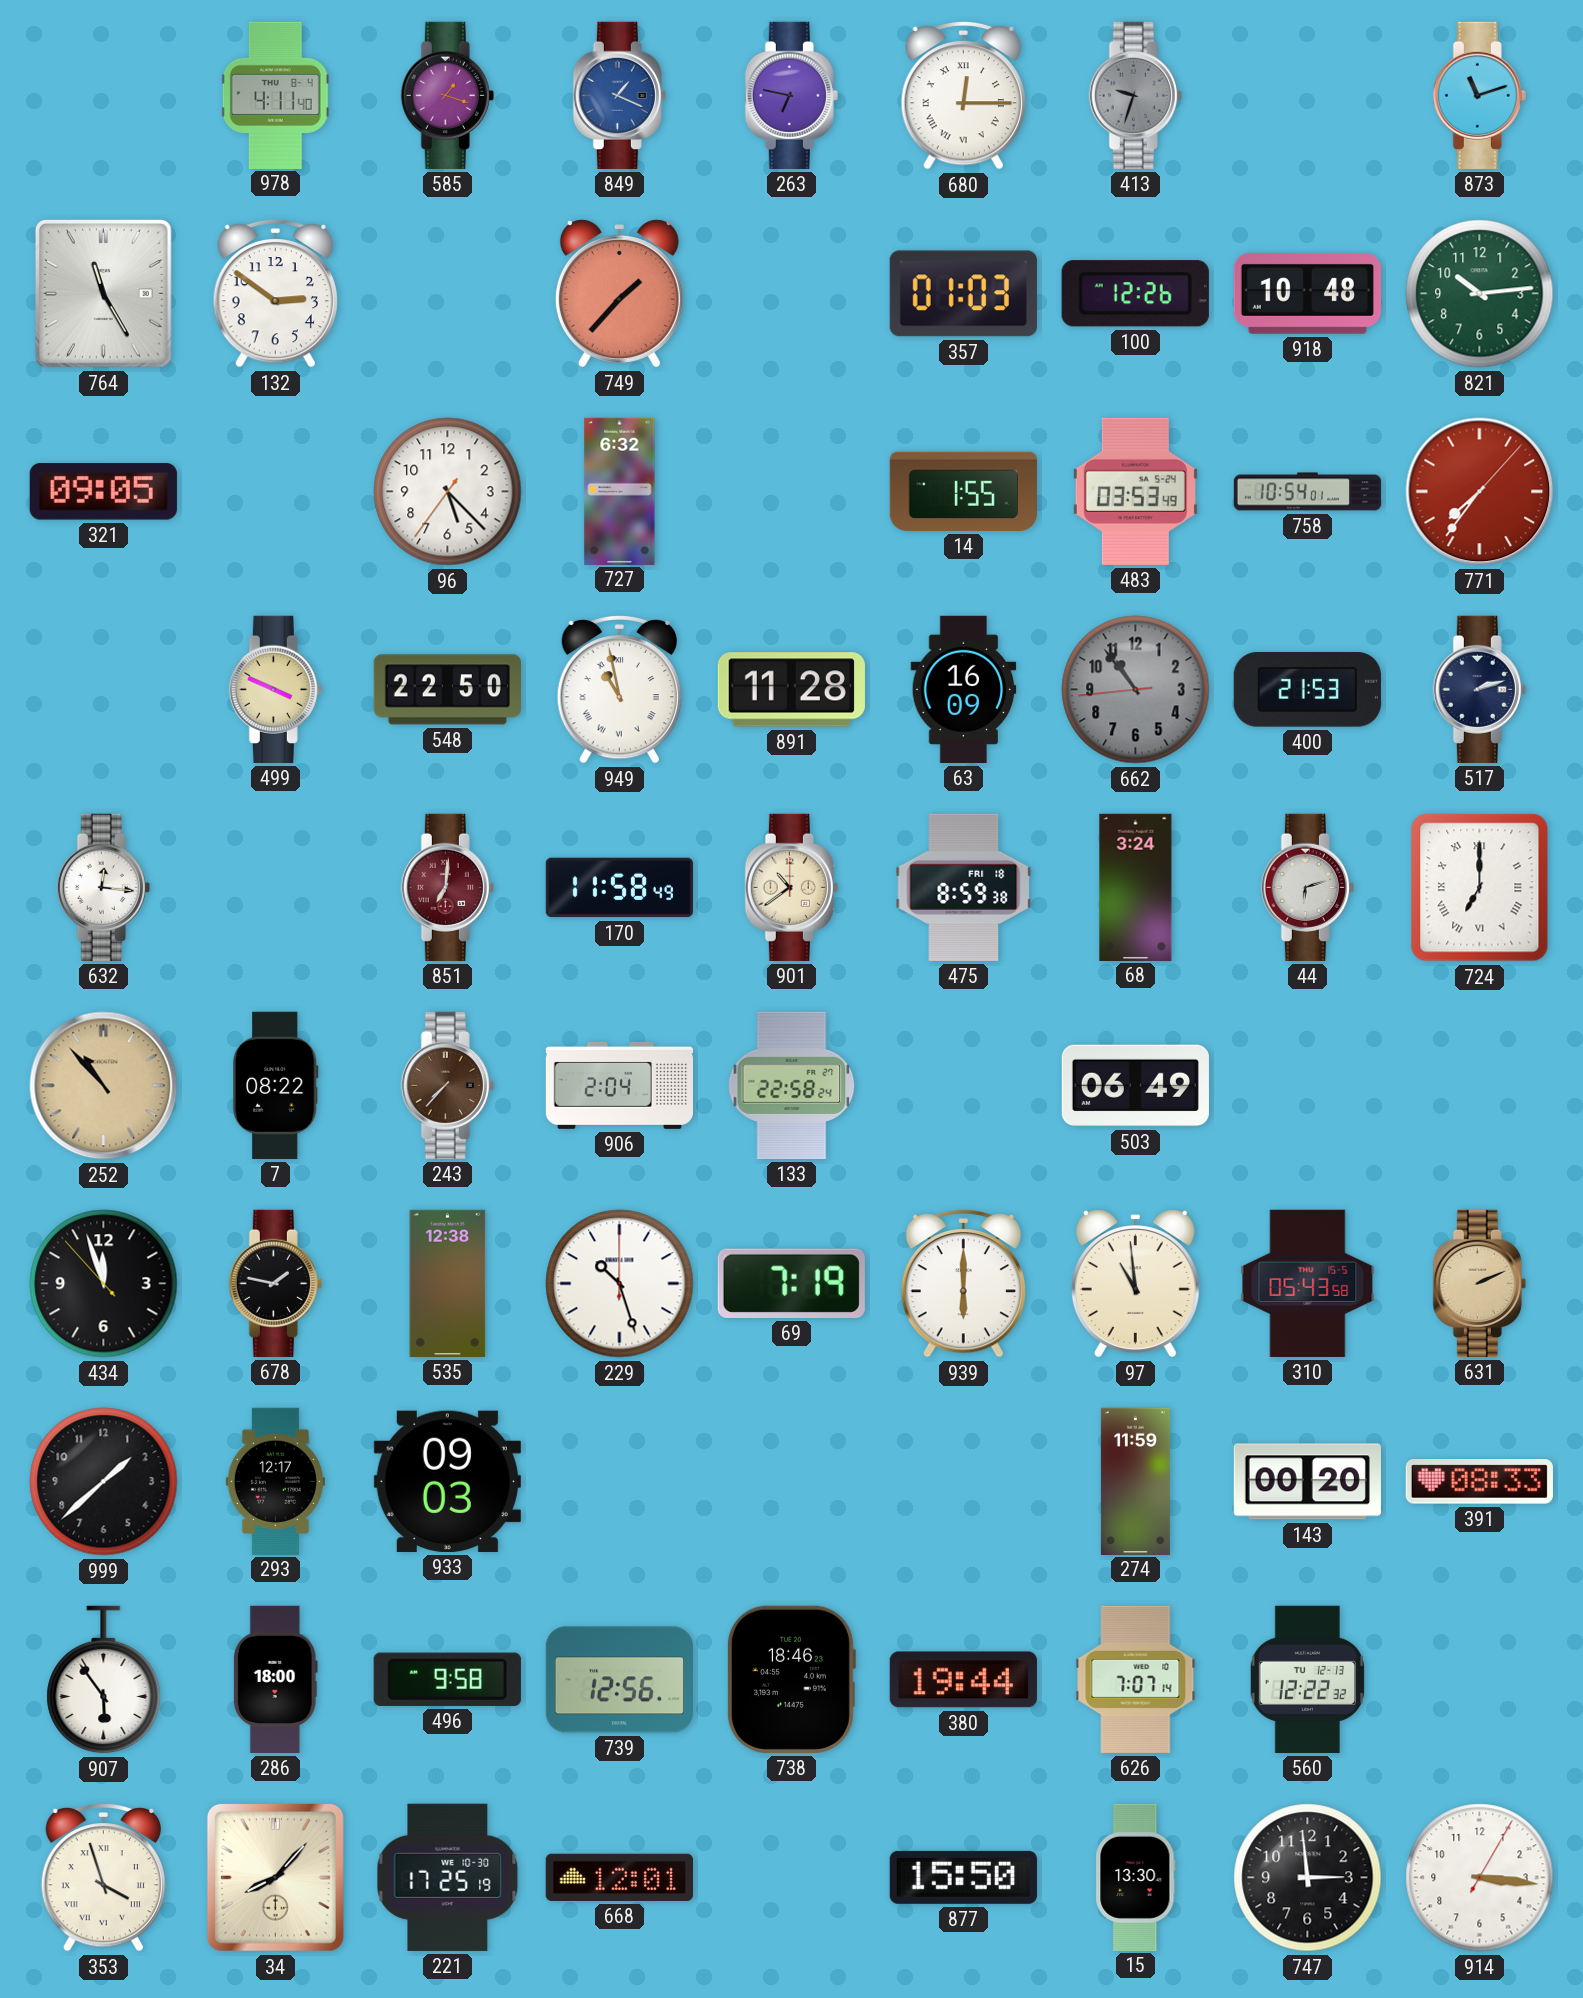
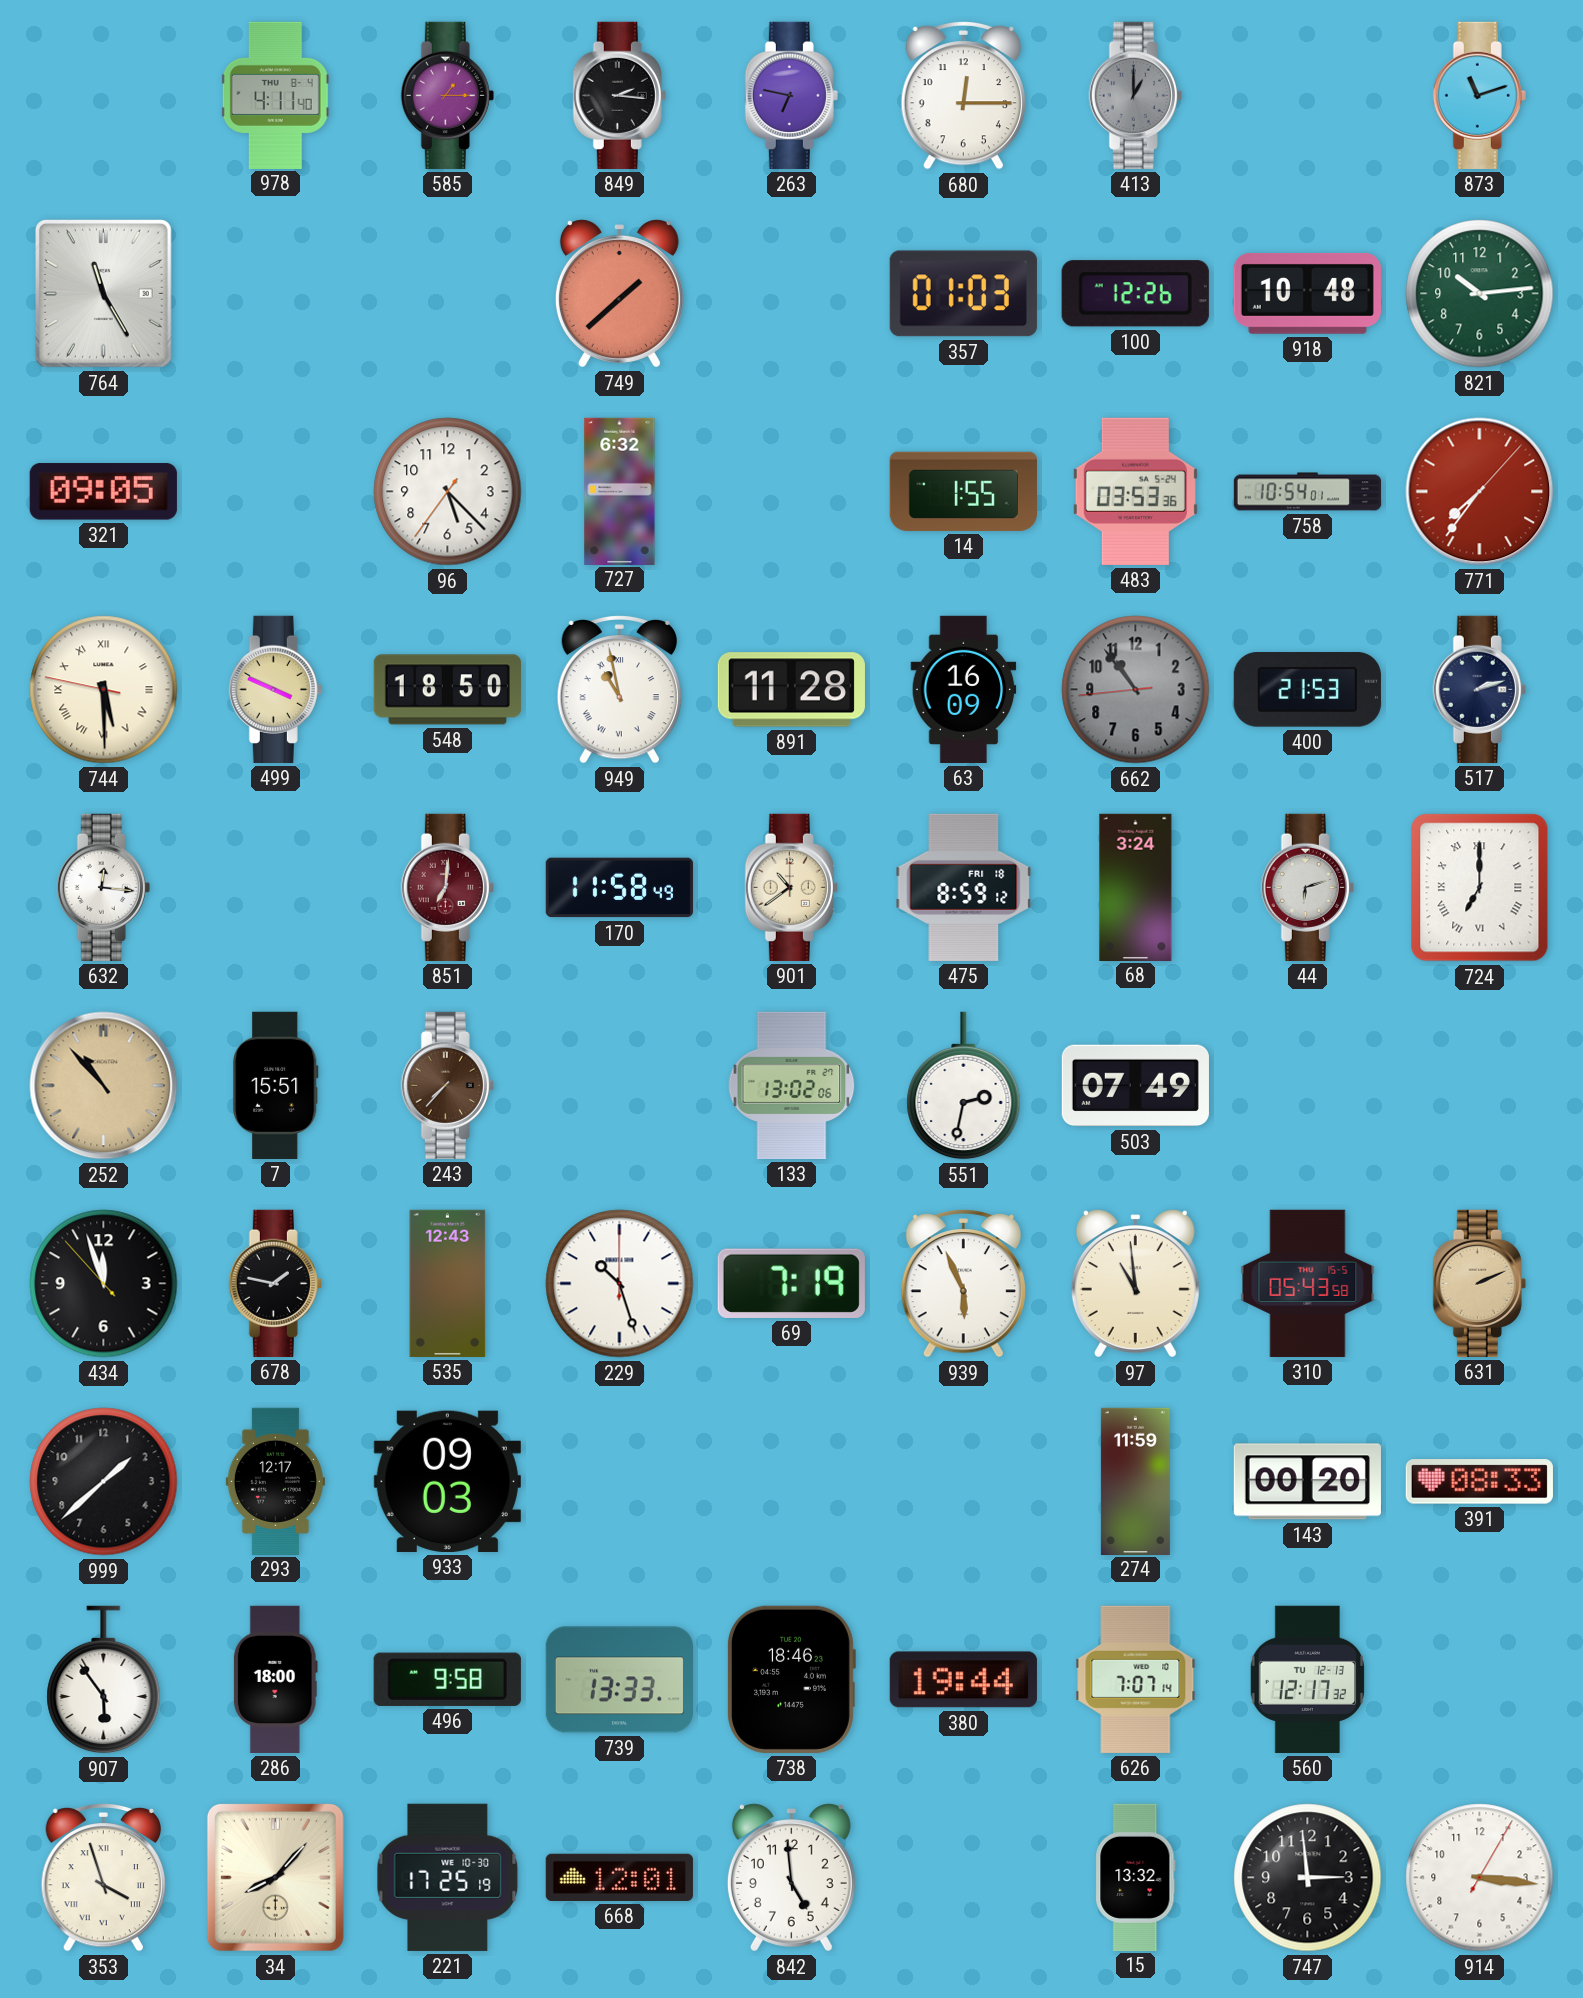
585: 1:18 -> 1:15 (447, 95)
849: 1:19 -> 2:16 (619, 95)
849 dial: blue -> black (619, 95)
680 numerals: Roman -> Arabic (963, 95)
413: 9:33 -> 1:00 (1135, 95)
132: 2:51 -> none (275, 293)
749: 1:37 -> 1:38 (619, 294)
483: 03:53:49 -> 03:53:36 (1135, 491)
744: none -> 5:29 (104, 690)
548: 22:50 -> 18:50 (447, 690)
475: 8:59:38 -> 8:59:12 (964, 887)
7: 08:22 -> 15:51 (276, 1085)
906: 2:04 -> none (619, 1086)
133: 22:58 -> 13:02 (792, 1085)
551: none -> 2:32 (964, 1086)
503: 06:49 -> 07:49 (1135, 1086)
535: 12:38 -> 12:43 (448, 1283)
939: 6:00 -> 5:56 (963, 1283)
739: 12:56 -> 13:33 (619, 1680)
560: 12:22 -> 12:17 (1308, 1679)
842: none -> 4:59 (791, 1878)
877: 15:50 -> none (963, 1877)
15: 13:30 -> 13:32 (1136, 1877)
